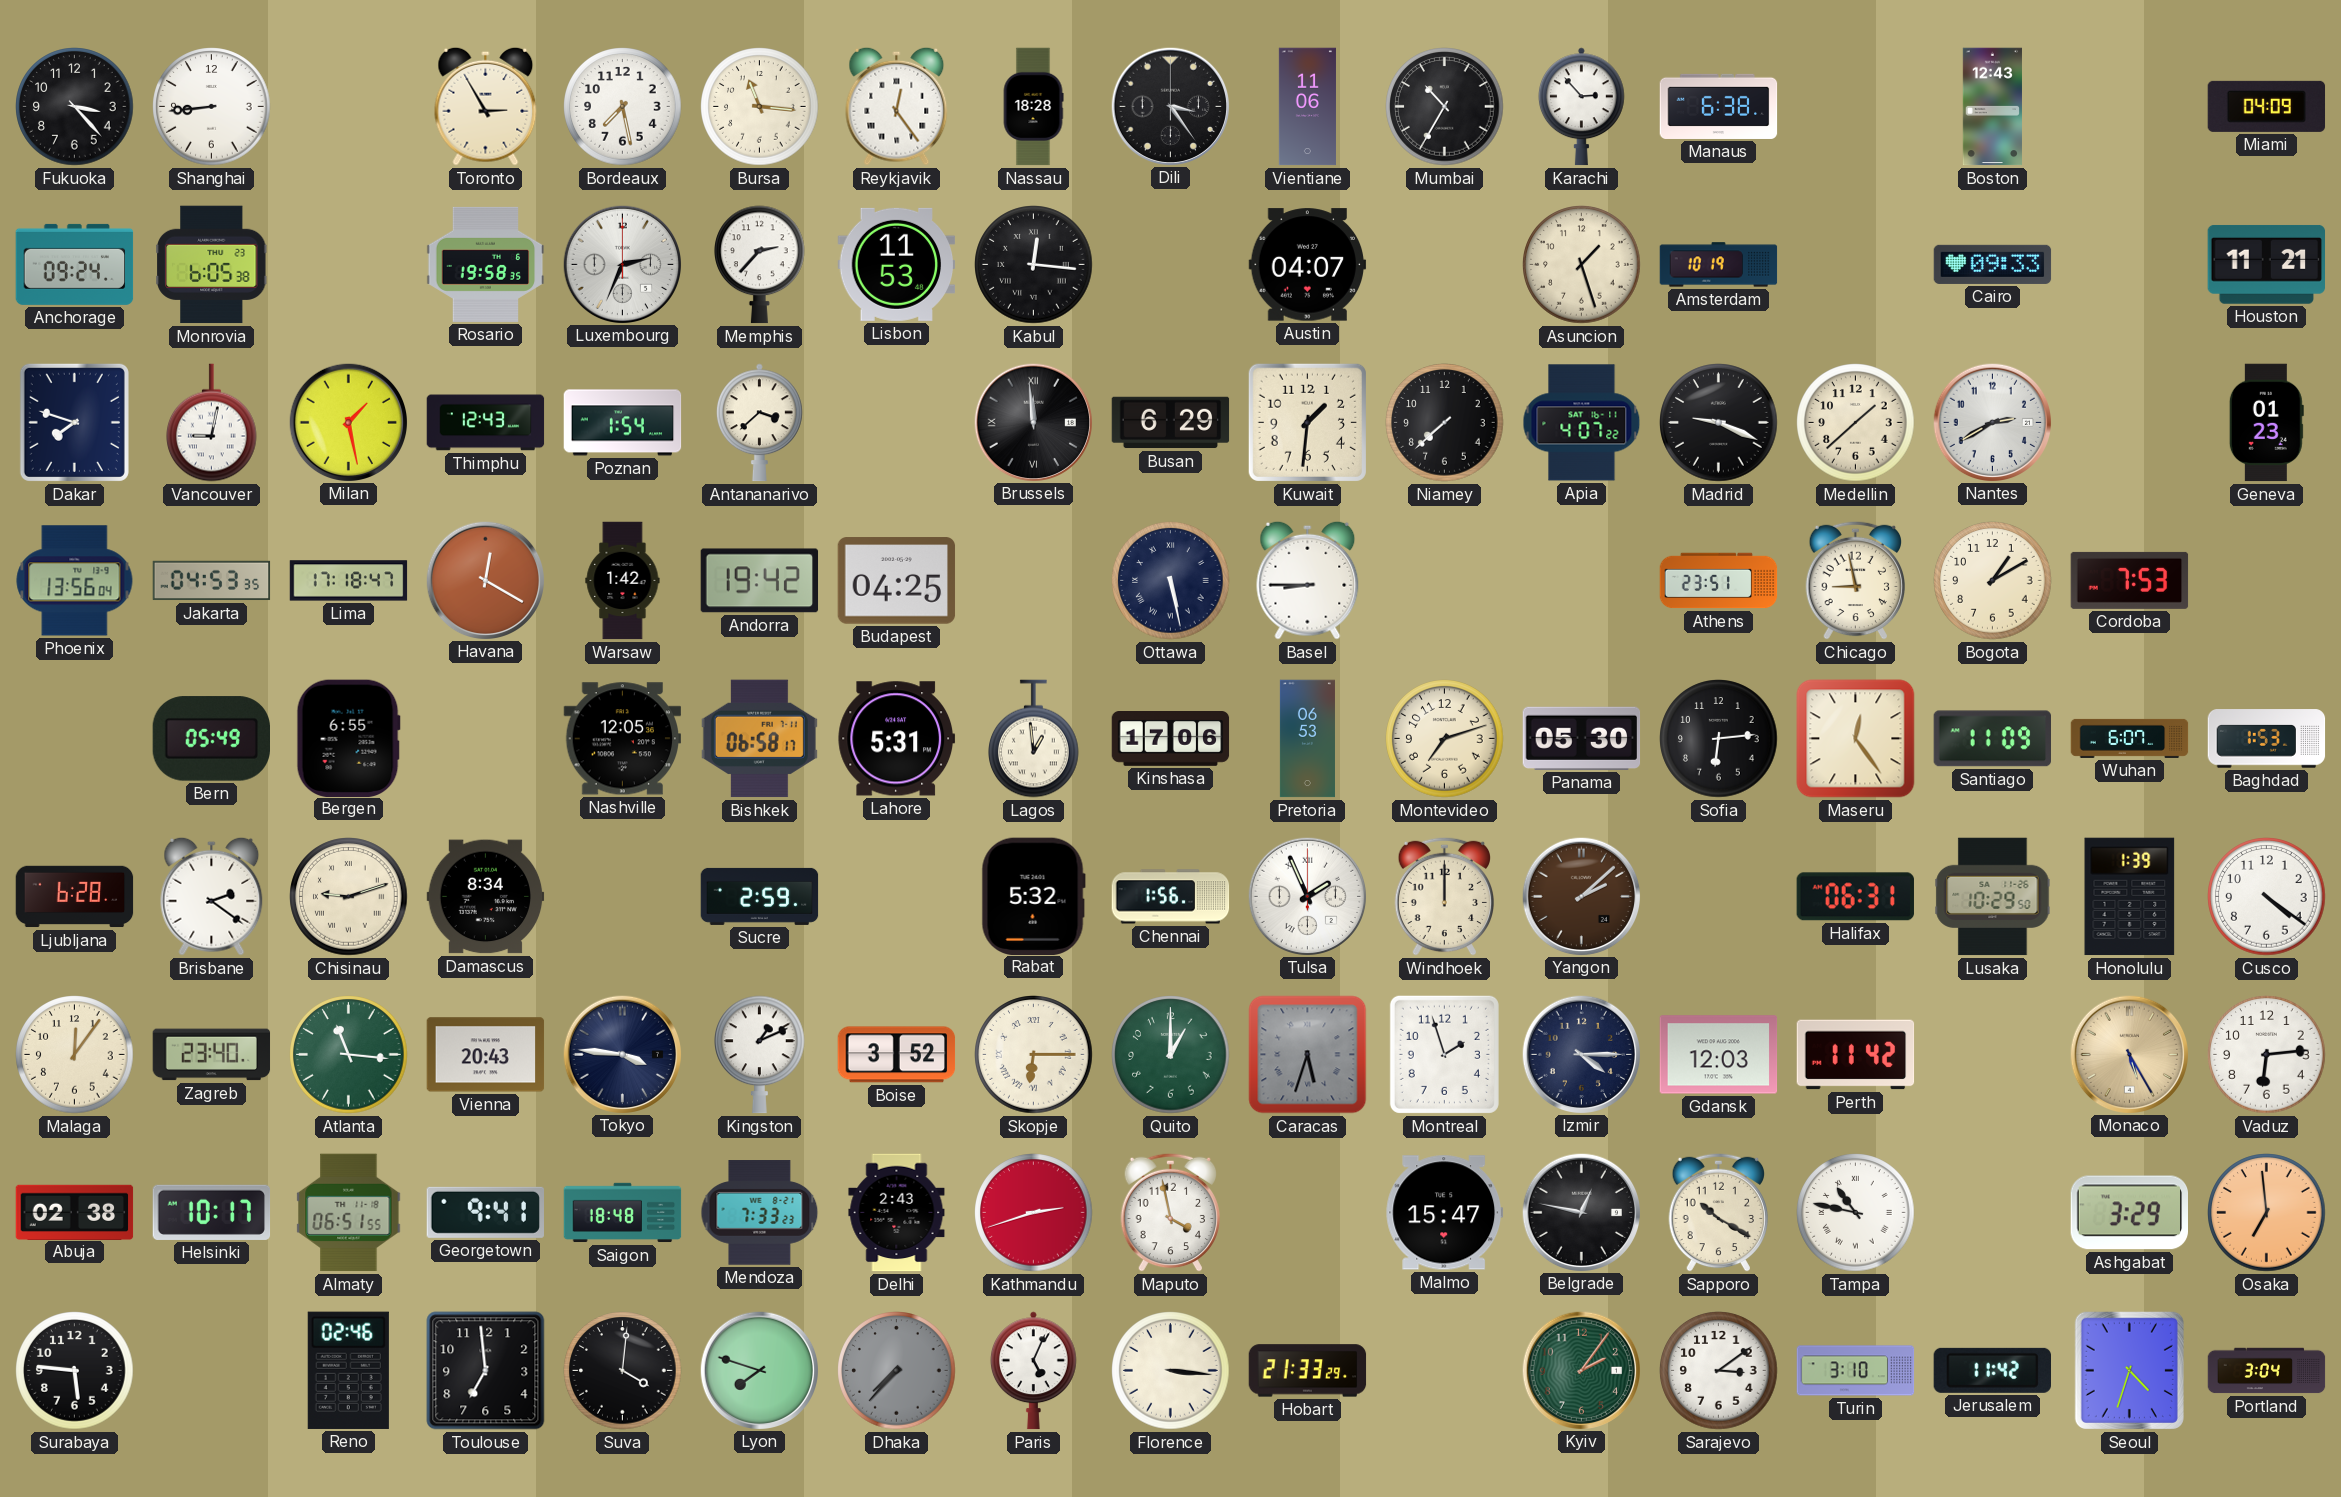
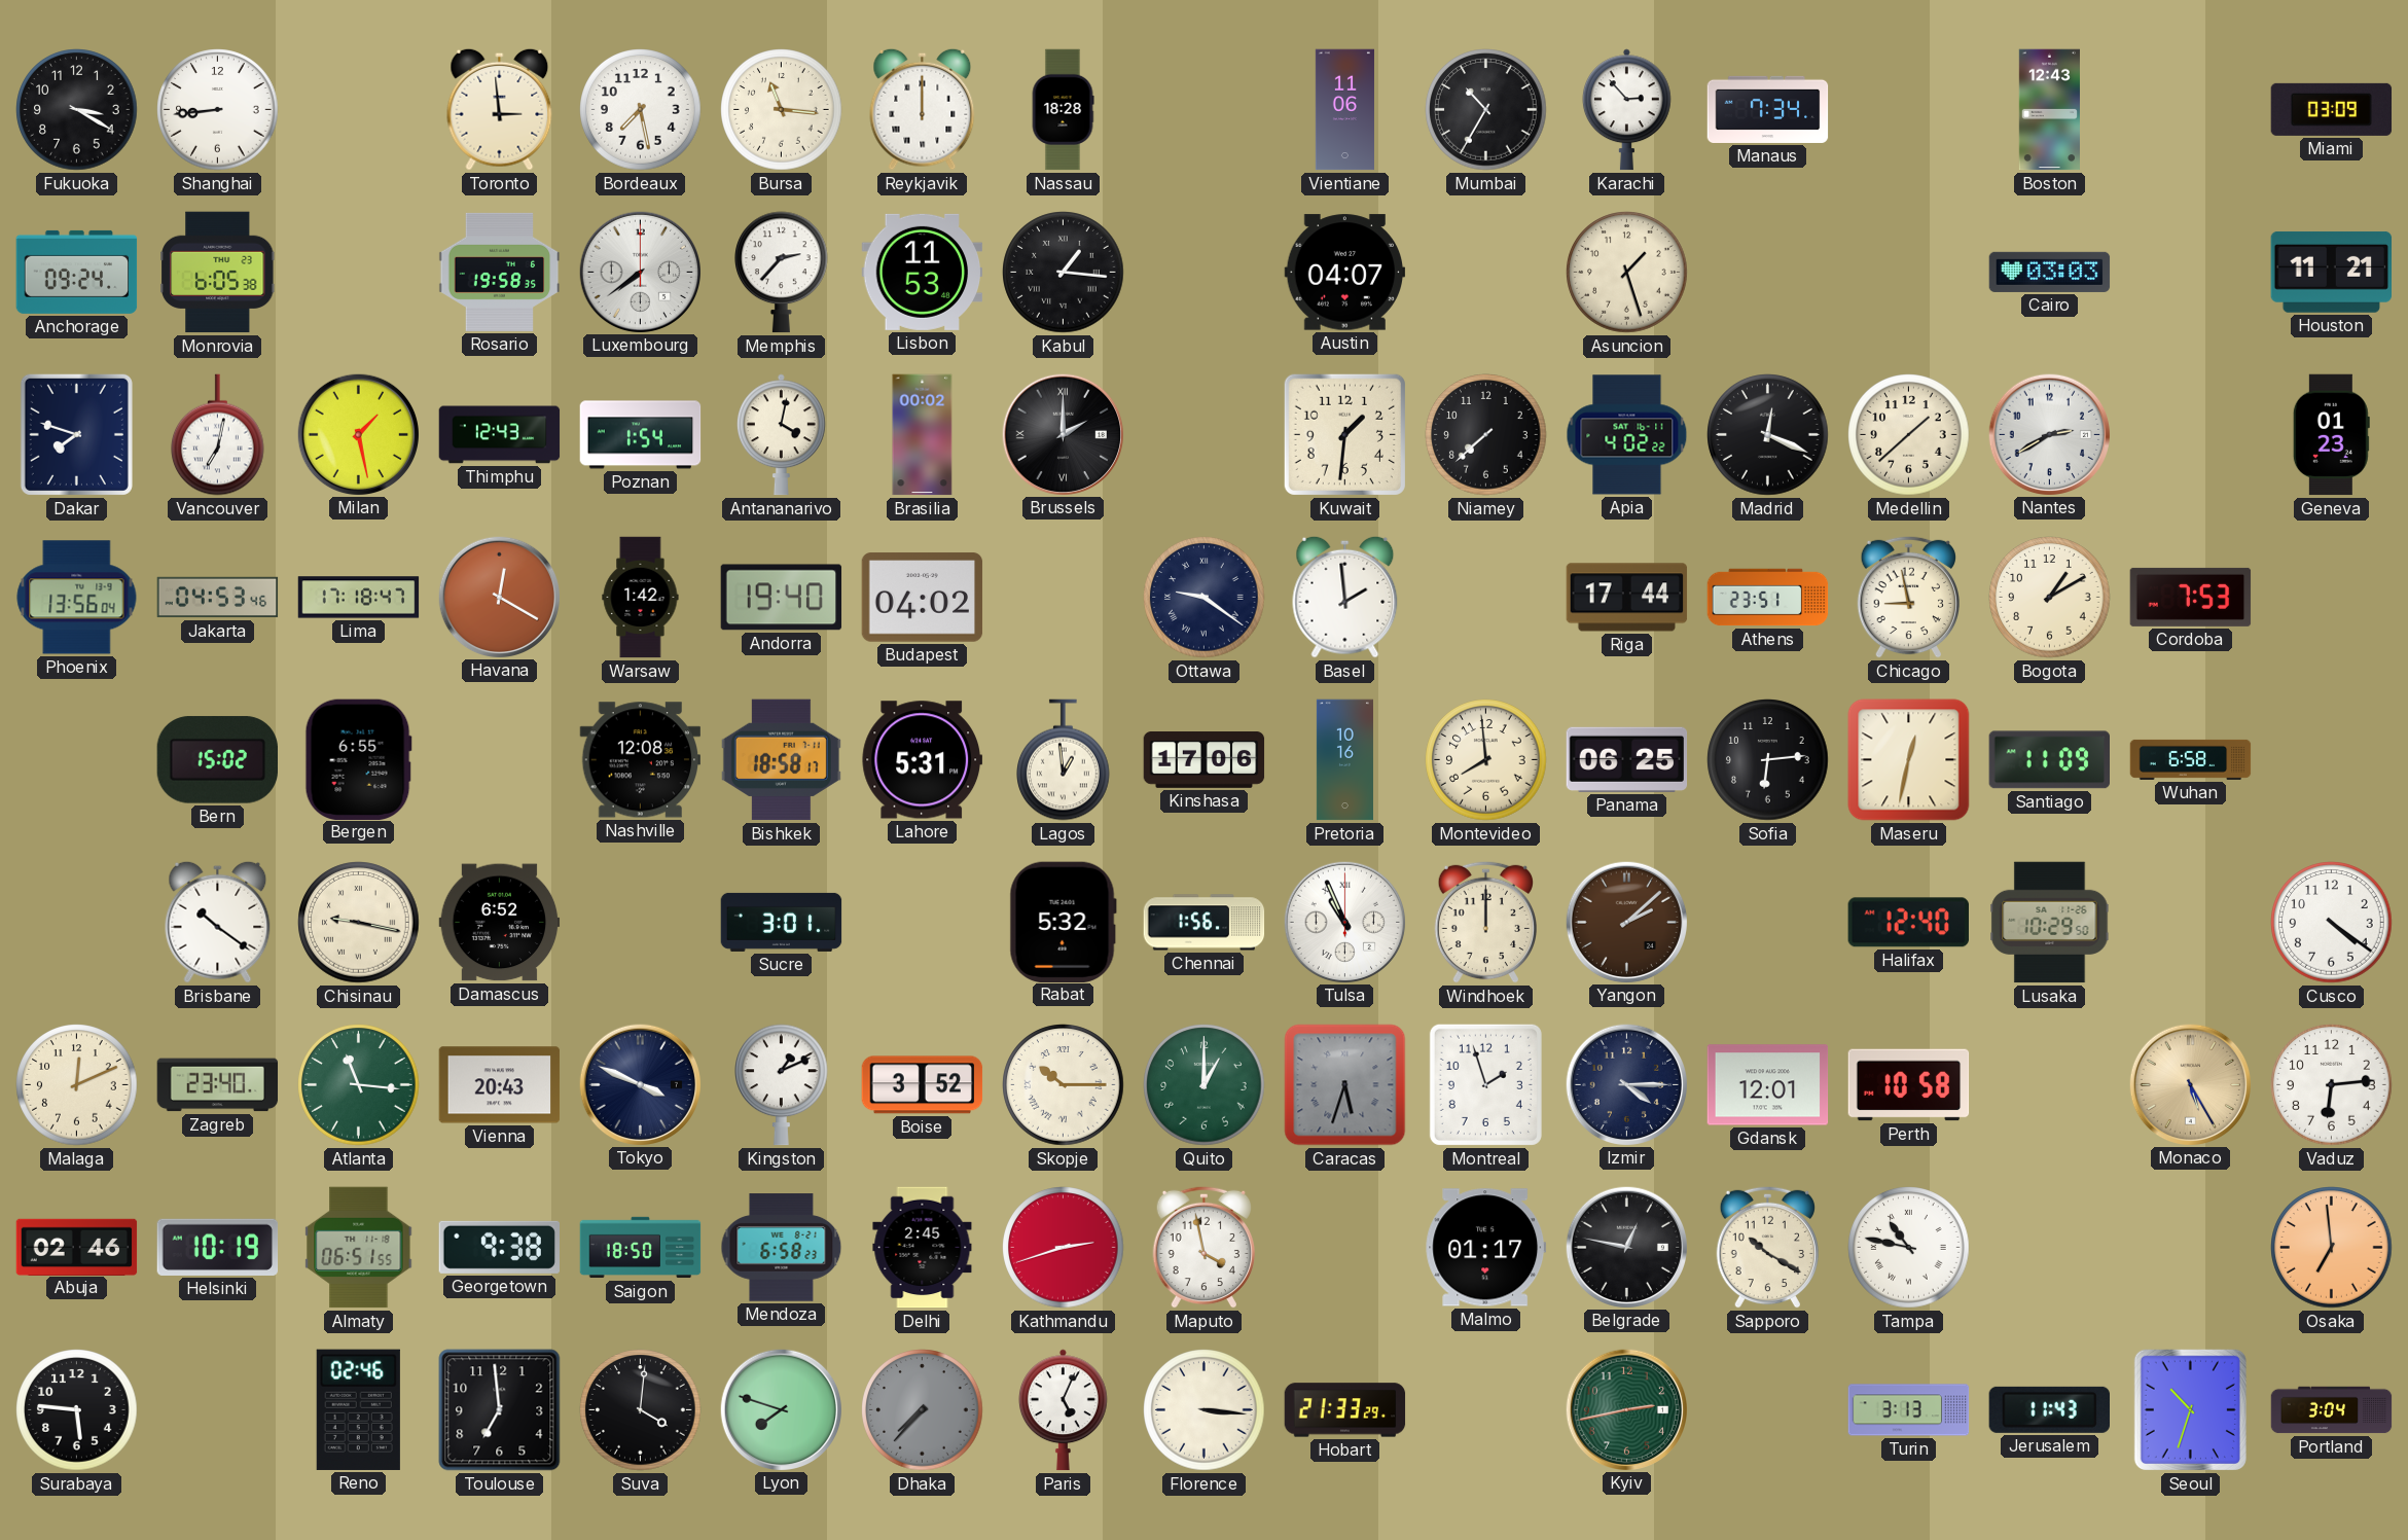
Fukuoka: 3:23 -> 3:20 (77, 110)
Toronto: 2:55 -> 2:59 (500, 109)
Reykjavik: 12:24 -> 12:00 (923, 109)
Dili: 3:24 -> none (1170, 106)
Manaus: 6:38 -> 7:34 (1768, 109)
Miami: 04:09 -> 03:09 (2332, 109)
Luxembourg: 2:34 -> 7:39 (640, 272)
Kabul: 12:16 -> 1:16 (1064, 273)
Amsterdam: 10:19 -> none (1719, 265)
Cairo: 09:33 -> 03:03 (2050, 272)
Vancouver: 9:02 -> 7:02 (218, 435)
Antananarivo: 3:38 -> 4:02 (781, 435)
Brasilia: none -> 00:02 (923, 435)
Brussels: 11:59 -> 2:00 (1063, 434)
Busan: 6:29 -> none (1171, 423)
Apia: 4:07 -> 4:02 (1627, 435)
Madrid: 9:19 -> 12:19 (1768, 435)
Jakarta: 04:53:35 -> 04:53:46 (218, 598)
Andorra: 19:42 -> 19:40 (782, 598)
Budapest: 04:25 -> 04:02 (923, 598)
Ottawa: 5:28 -> 9:21 (1205, 598)
Basel: 8:45 -> 1:59 (1345, 597)
Riga: none -> 17:44 (1627, 598)
Bern: 05:49 -> 15:02 (218, 760)
Nashville: 12:05 -> 12:08 (641, 760)
Bishkek: 06:58 -> 18:58 (781, 760)
Pretoria: 06:53 -> 10:16 (1344, 760)
Montevideo: 7:12 -> 7:59 (1486, 760)
Panama: 05:30 -> 06:25 (1627, 759)
Maseru: 12:24 -> 12:32 (1909, 760)
Wuhan: 6:07 -> 6:58 (2191, 759)
Baghdad: 1:53 -> none (2267, 739)
Ljubljana: 6:28 -> none (75, 897)
Brisbane: 2:21 -> 10:21 (218, 922)
Chisinau: 9:12 -> 9:17 (359, 923)
Damascus: 8:34 -> 6:52 (500, 923)
Sucre: 2:59 -> 3:01 (782, 922)
Tulsa: 1:56 -> 10:56 (1344, 922)
Halifax: 06:31 -> 12:40 (1908, 923)
Honolulu: 1:39 -> none (2130, 897)
Malaga: 12:06 -> 12:11 (77, 1085)
Tokyo: 3:46 -> 3:49 (640, 1084)
Skopje: 6:15 -> 10:15 (1064, 1085)
Gdansk: 12:03 -> 12:01 (1768, 1085)
Perth: 11:42 -> 10:58 (1909, 1085)
Abuja: 02:38 -> 02:46 (77, 1247)
Helsinki: 10:17 -> 10:19 (218, 1247)
Georgetown: 9:41 -> 9:38 (499, 1247)
Saigon: 18:48 -> 18:50 (641, 1248)
Mendoza: 7:33 -> 6:58 (782, 1248)
Delhi: 2:43 -> 2:45 (923, 1248)
Malmo: 15:47 -> 01:17 (1486, 1248)
Ashgabat: 3:29 -> none (2129, 1213)
Kyiv: 2:06 -> 2:43 (1626, 1409)
Sarajevo: 3:09 -> none (1719, 1371)
Turin: 3:10 -> 3:13 (1909, 1410)
Jerusalem: 11:42 -> 11:43 (2049, 1409)
Seoul: 4:33 -> 10:33 (2190, 1409)
